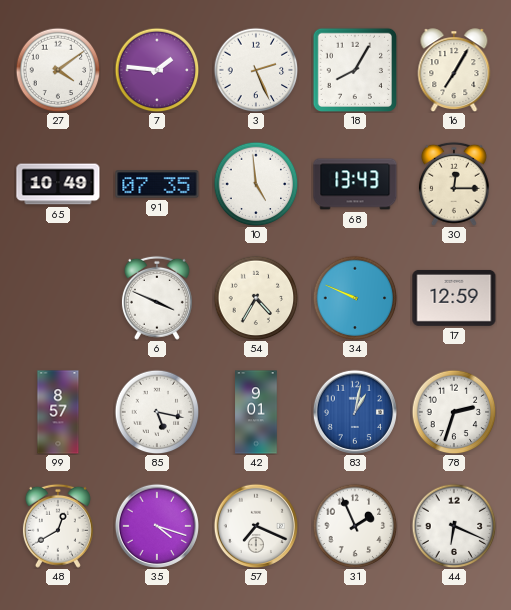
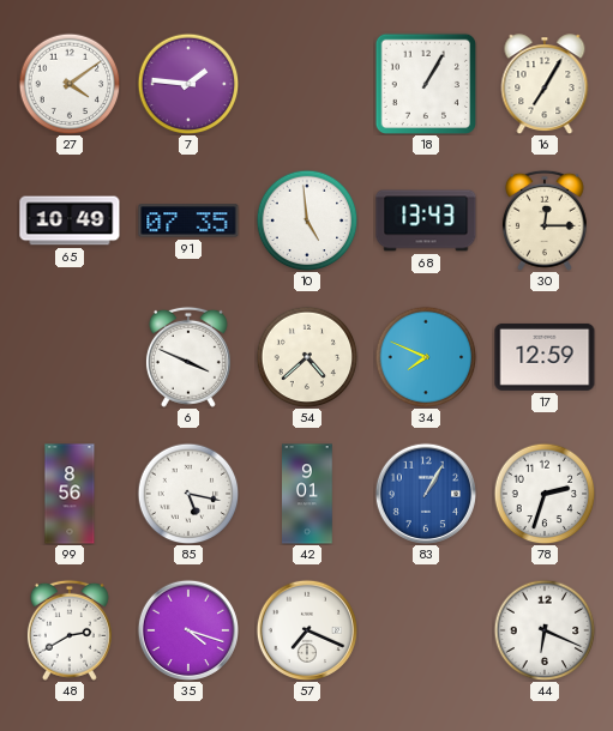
3: 2:26 -> none (256, 70)
18: 8:05 -> 1:05 (425, 83)
54: 4:35 -> 4:38 (307, 357)
34: 9:49 -> 7:49 (426, 357)
99: 8:57 -> 8:56 (70, 494)
83: 1:02 -> 1:05 (425, 493)
48: 12:40 -> 2:40 (70, 630)
31: 1:56 -> none (355, 526)
